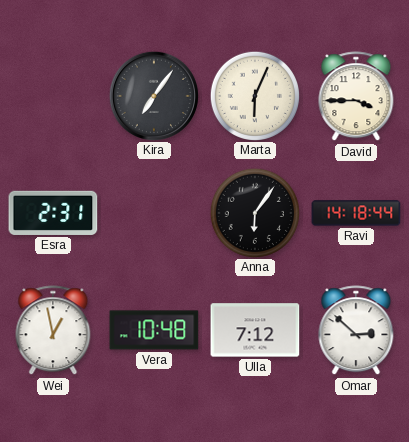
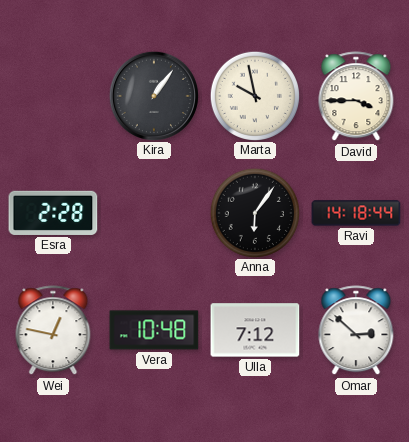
Kira: 7:06 -> 1:06 (153, 95)
Marta: 6:04 -> 9:58 (254, 95)
Esra: 2:31 -> 2:28 (53, 213)
Wei: 12:58 -> 12:47 (53, 331)
